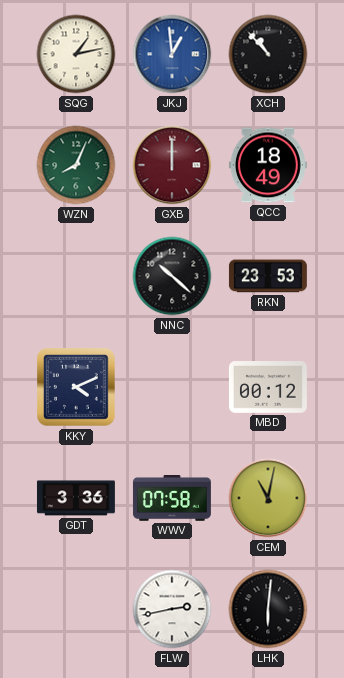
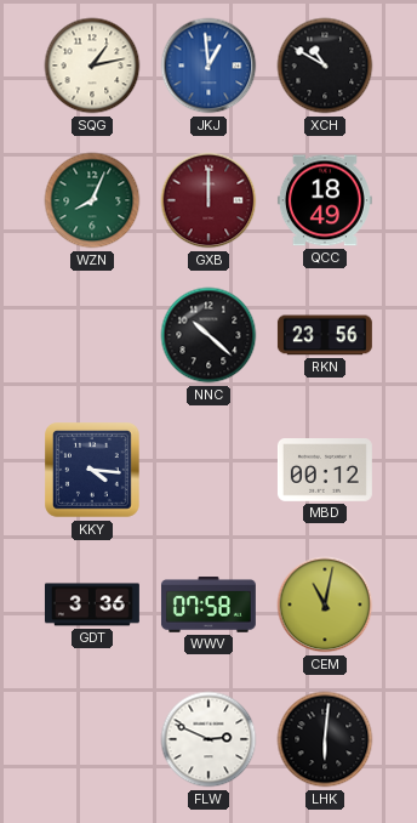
XCH: 10:53 -> 10:50 (325, 66)
RKN: 23:53 -> 23:56 (325, 335)
KKY: 4:11 -> 4:16 (93, 471)
FLW: 2:43 -> 2:49 (208, 739)
